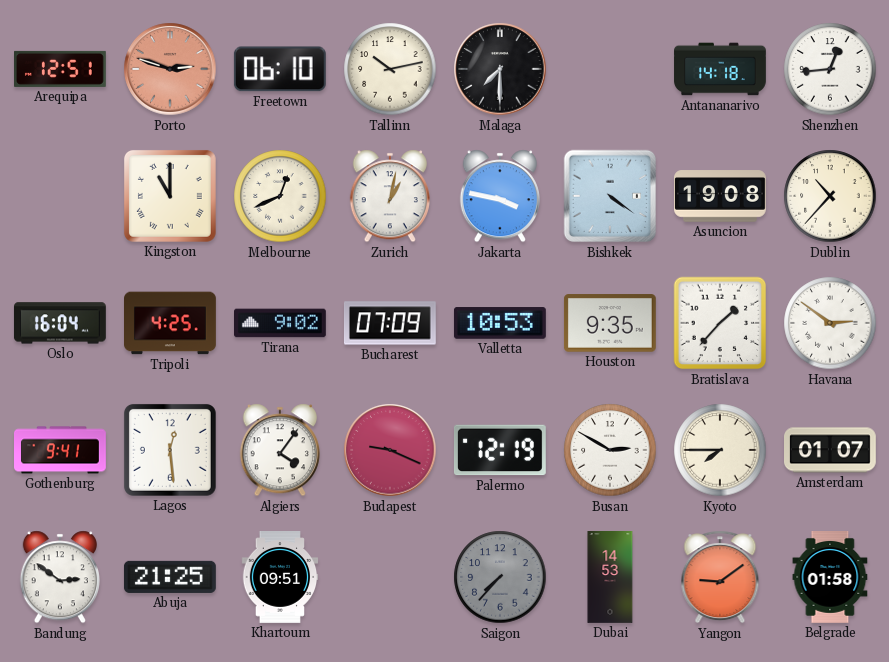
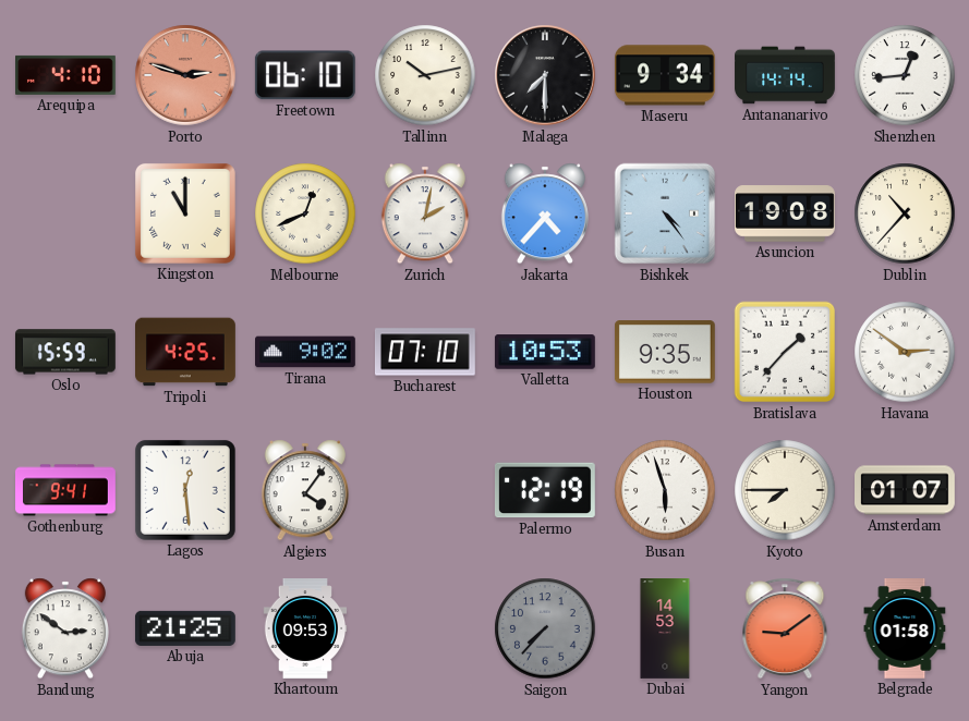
Arequipa: 12:51 -> 4:10 (66, 75)
Maseru: none -> 9:34 (665, 75)
Antananarivo: 14:18 -> 14:14 (785, 75)
Zurich: 1:02 -> 2:02 (425, 213)
Jakarta: 3:47 -> 4:37 (545, 213)
Bishkek: 4:21 -> 4:24 (665, 213)
Oslo: 16:04 -> 15:59 (65, 352)
Bucharest: 07:09 -> 07:10 (425, 352)
Budapest: 9:19 -> none (390, 450)
Busan: 2:50 -> 5:57 (665, 490)
Khartoum: 09:51 -> 09:53 (305, 630)
